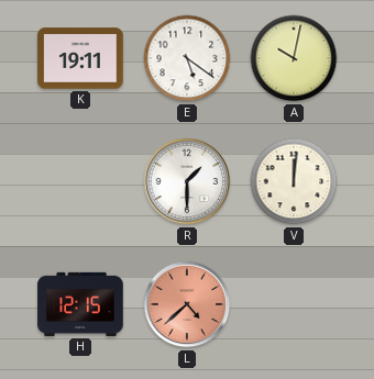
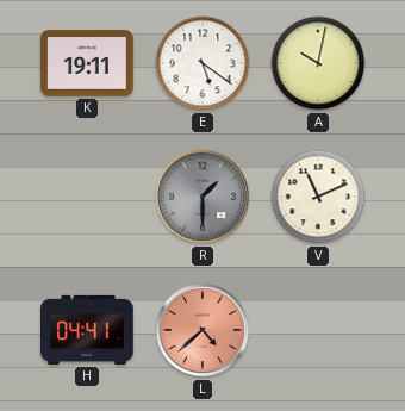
R dial: white -> grey (202, 197)
V: 12:01 -> 11:11 (318, 197)
H: 12:15 -> 04:41 (87, 330)
